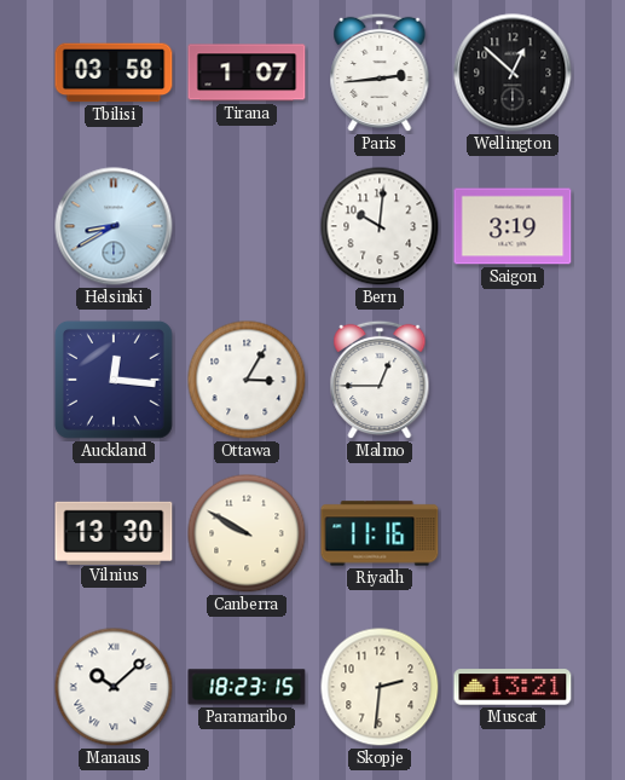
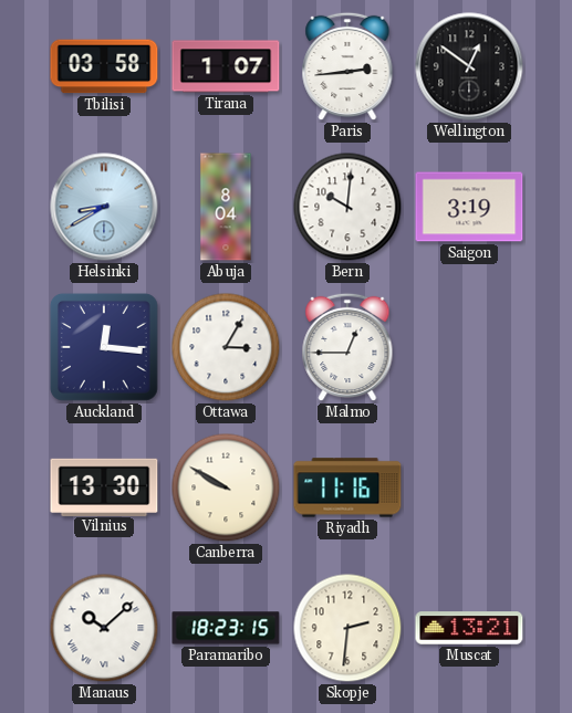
Wellington: 12:52 -> 12:51 (469, 66)
Abuja: none -> 8:04 (226, 207)
